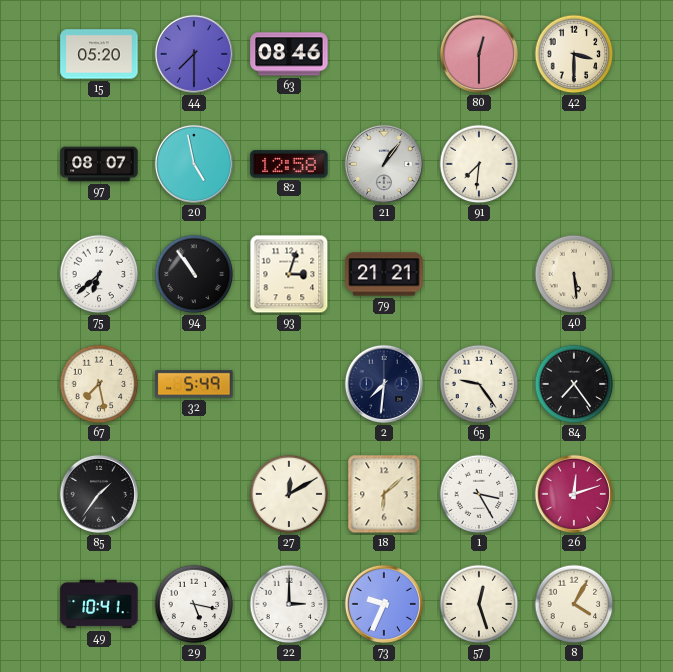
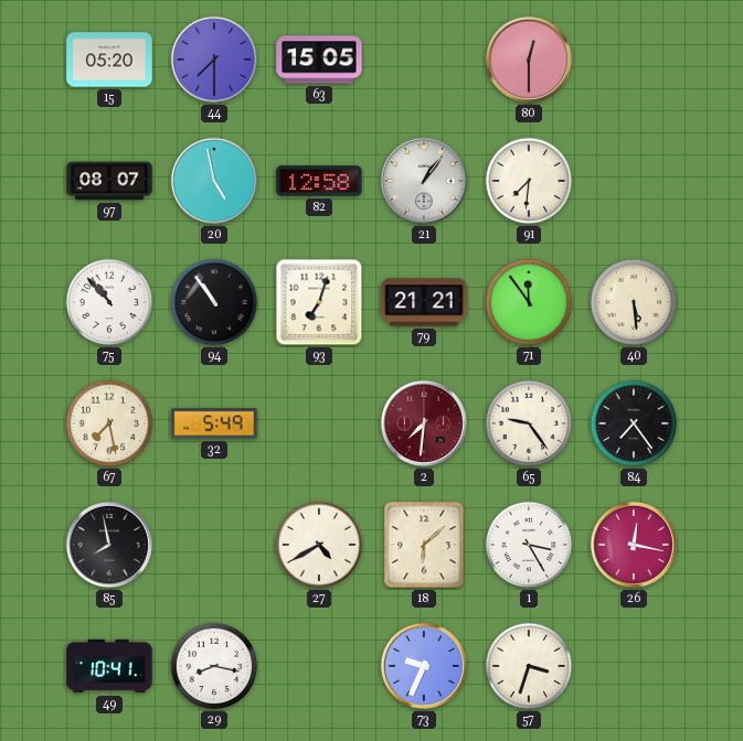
63: 08:46 -> 15:05 (319, 60)
42: 3:30 -> none (574, 54)
75: 6:38 -> 10:53 (109, 302)
93: 3:03 -> 7:03 (319, 302)
71: none -> 11:54 (529, 302)
2 dial: navy -> burgundy (424, 423)
85: 1:36 -> 7:58 (109, 545)
27: 12:10 -> 4:40 (319, 545)
26: 12:12 -> 12:17 (634, 545)
29: 5:17 -> 8:17 (214, 666)
22: 3:00 -> none (289, 604)
57: 12:27 -> 3:33 (529, 666)
8: 4:05 -> none (574, 604)
